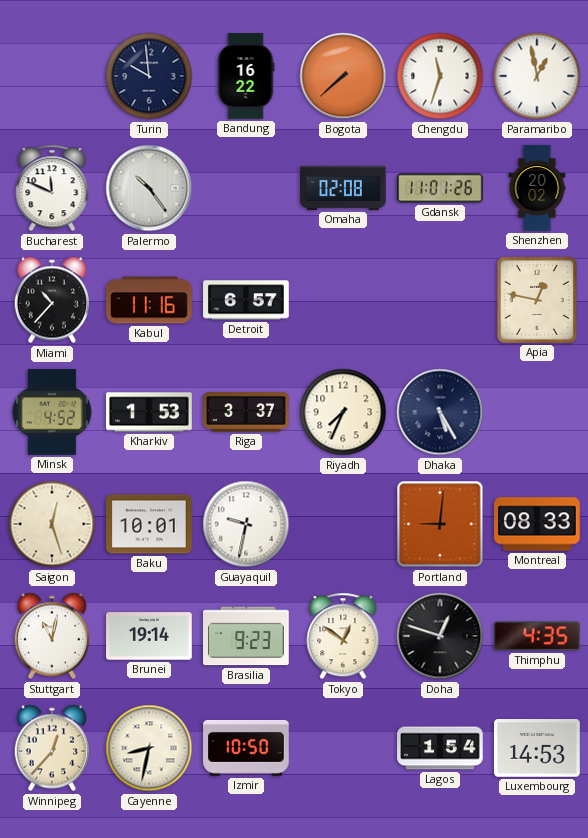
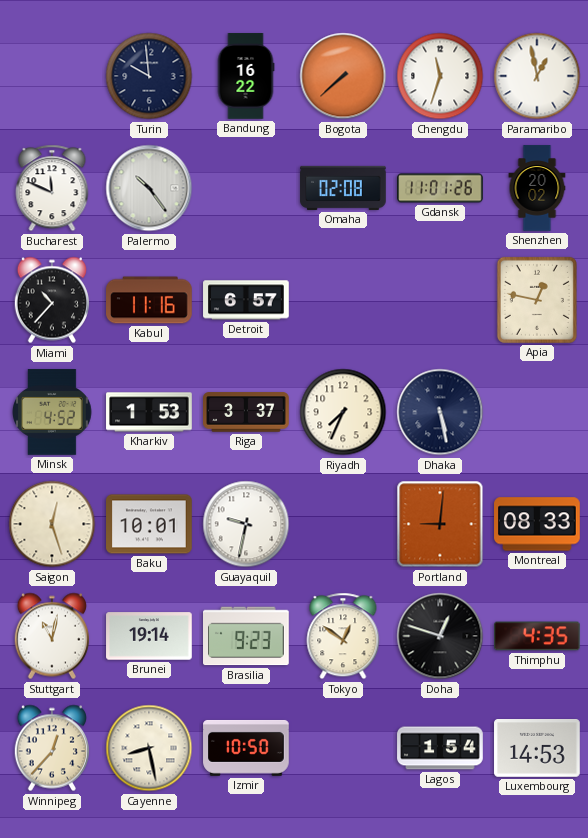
Dhaka: 5:25 -> 5:28 (440, 412)
Cayenne: 8:32 -> 8:28 (149, 748)
